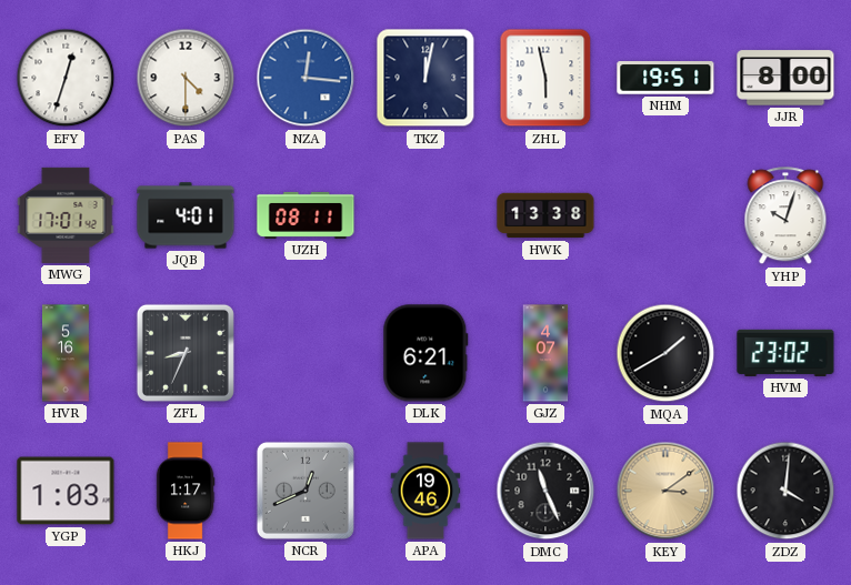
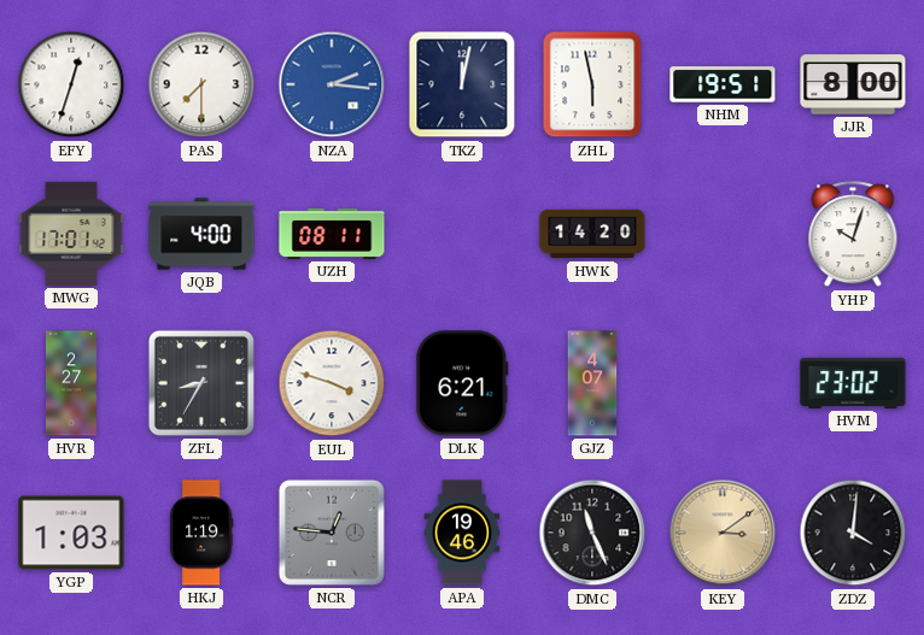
PAS: 4:30 -> 7:30 (201, 84)
NZA: 12:16 -> 2:16 (332, 84)
JQB: 4:01 -> 4:00 (201, 234)
HWK: 13:38 -> 14:20 (592, 234)
HVR: 5:16 -> 2:27 (72, 383)
ZFL: 8:34 -> 8:35 (201, 383)
EUL: none -> 3:48 (332, 383)
MQA: 1:40 -> none (665, 353)
HKJ: 1:17 -> 1:19 (201, 533)
NCR: 12:41 -> 12:46 (332, 533)
